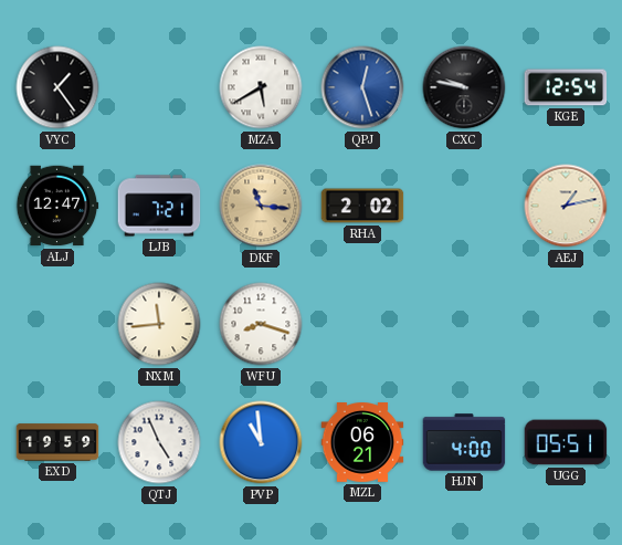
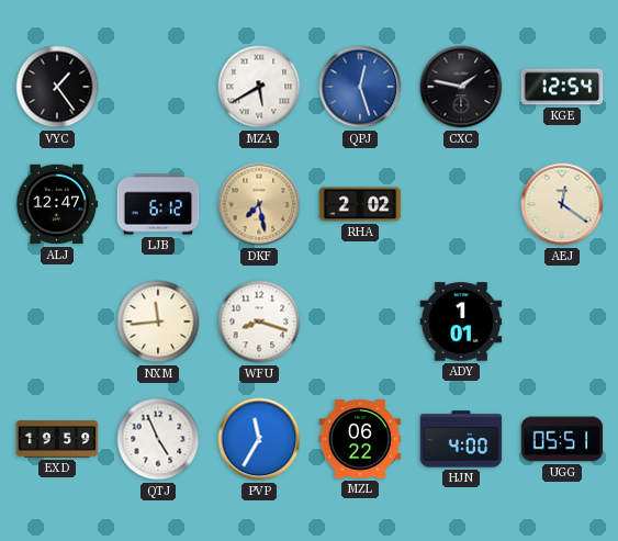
CXC: 9:47 -> 1:47 (461, 87)
LJB: 7:21 -> 6:12 (158, 204)
DKF: 11:16 -> 7:28 (259, 204)
AEJ: 1:13 -> 12:21 (562, 204)
ADY: none -> 1:01 (461, 322)
PVP: 10:59 -> 11:35 (259, 439)
MZL: 06:21 -> 06:22 (360, 440)
